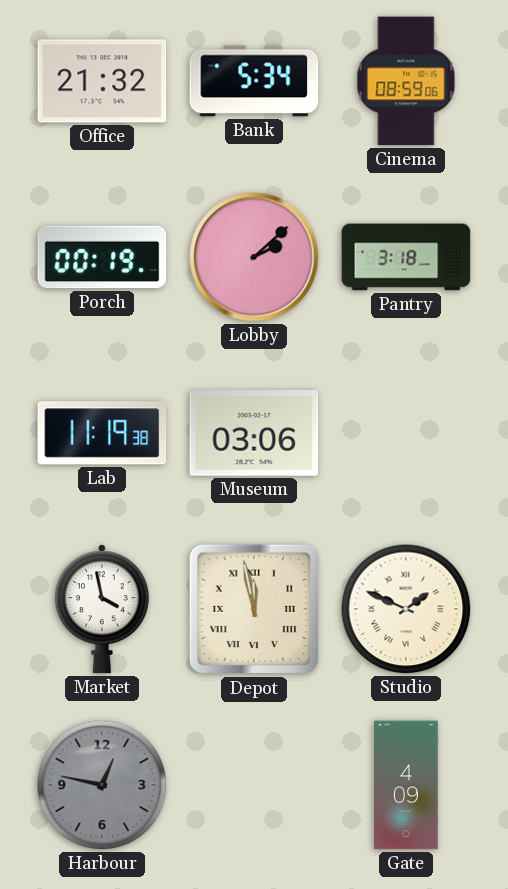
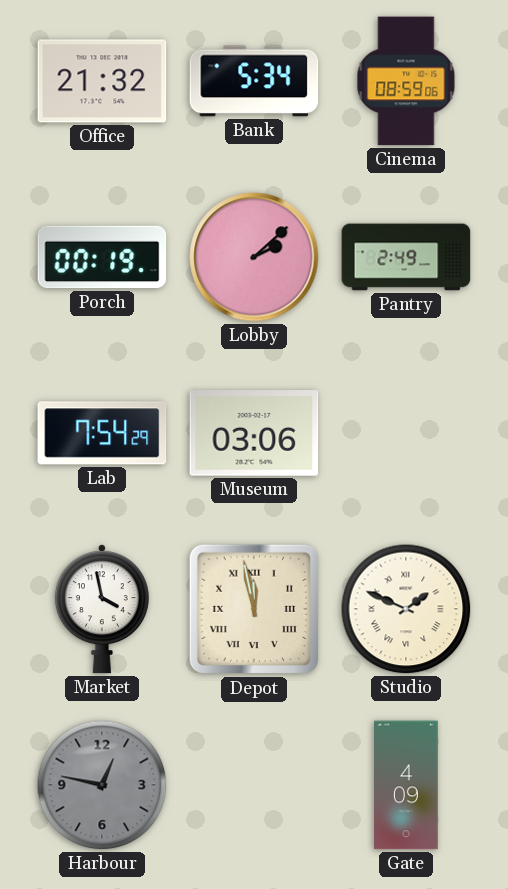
Pantry: 3:18 -> 2:49 (406, 257)
Lab: 11:19 -> 7:54 (102, 433)
